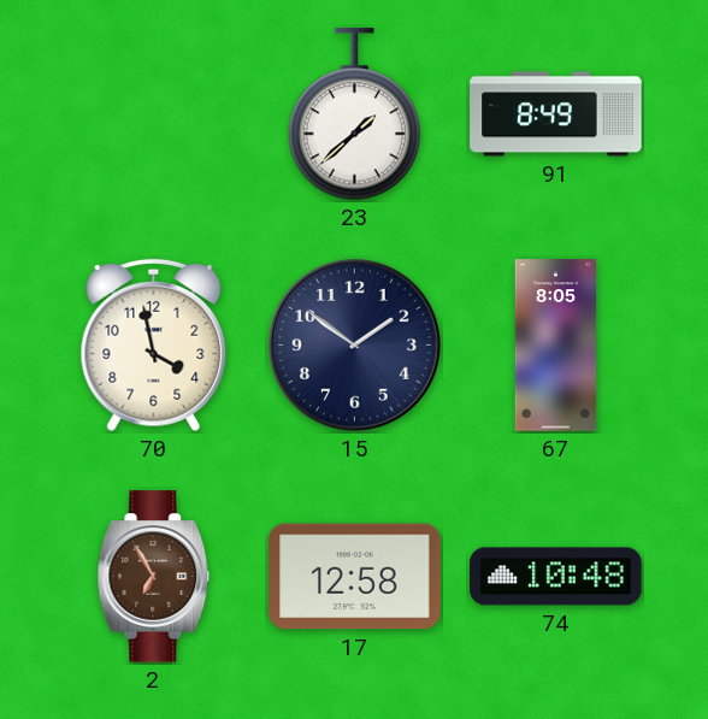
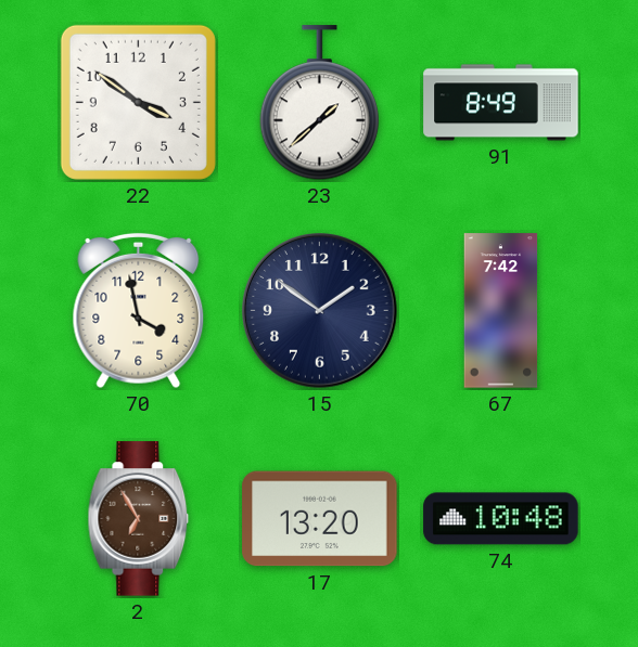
22: none -> 3:51 (138, 102)
67: 8:05 -> 7:42 (501, 311)
17: 12:58 -> 13:20 (320, 519)
